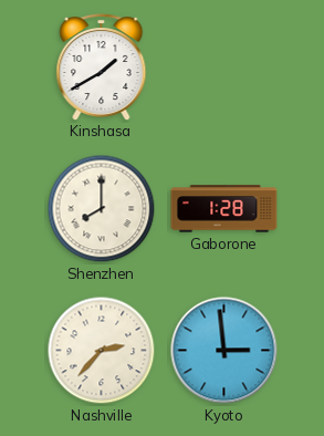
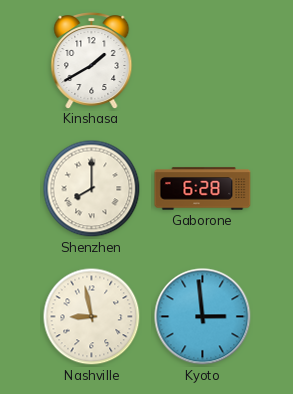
Gaborone: 1:28 -> 6:28 (203, 189)
Nashville: 2:37 -> 8:58 (92, 317)
